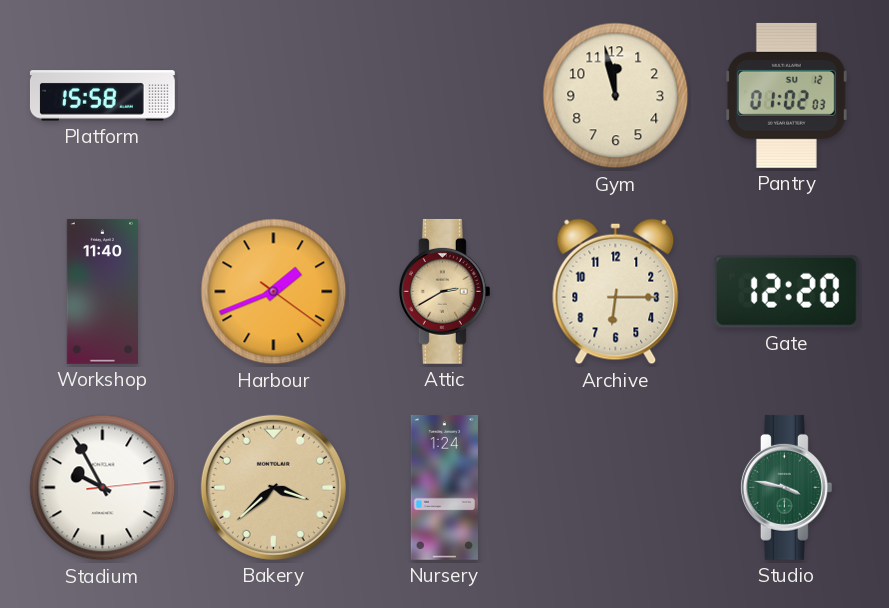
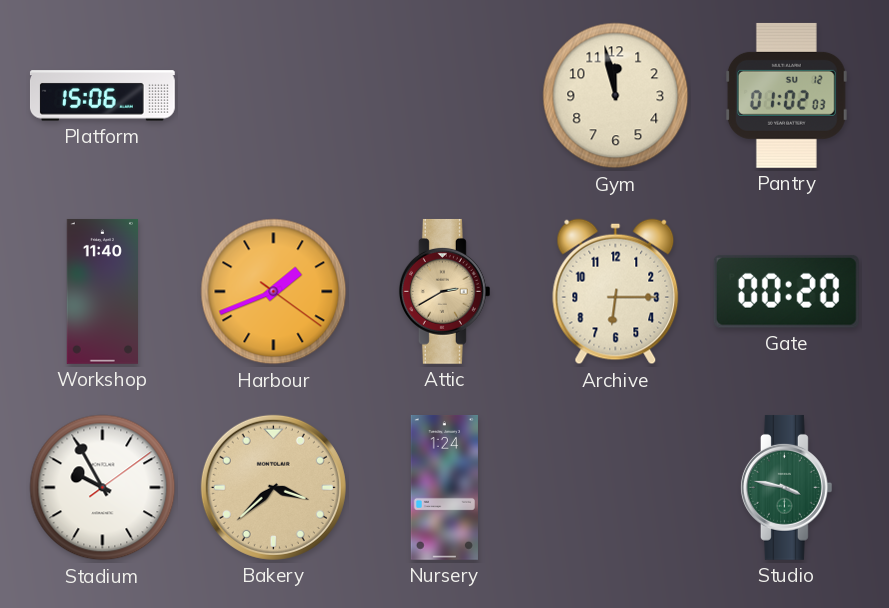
Platform: 15:58 -> 15:06 (102, 96)
Gate: 12:20 -> 00:20 (786, 291)
Stadium: 9:55:14 -> 9:55:09 (103, 488)
